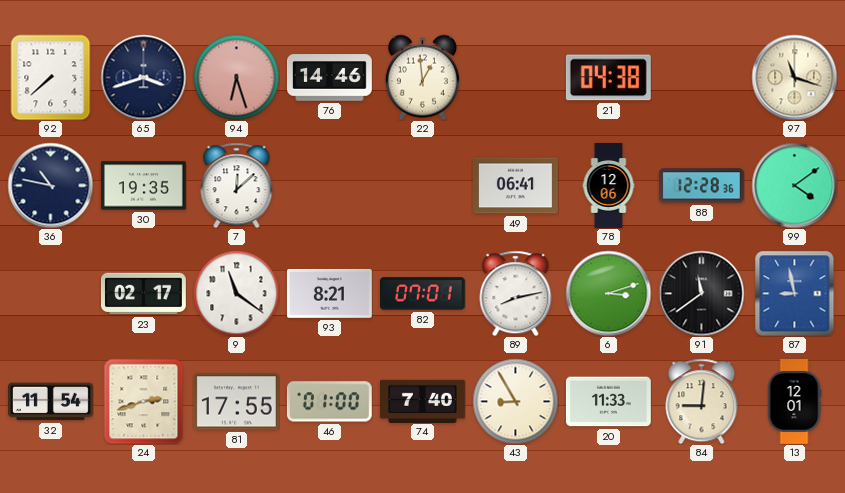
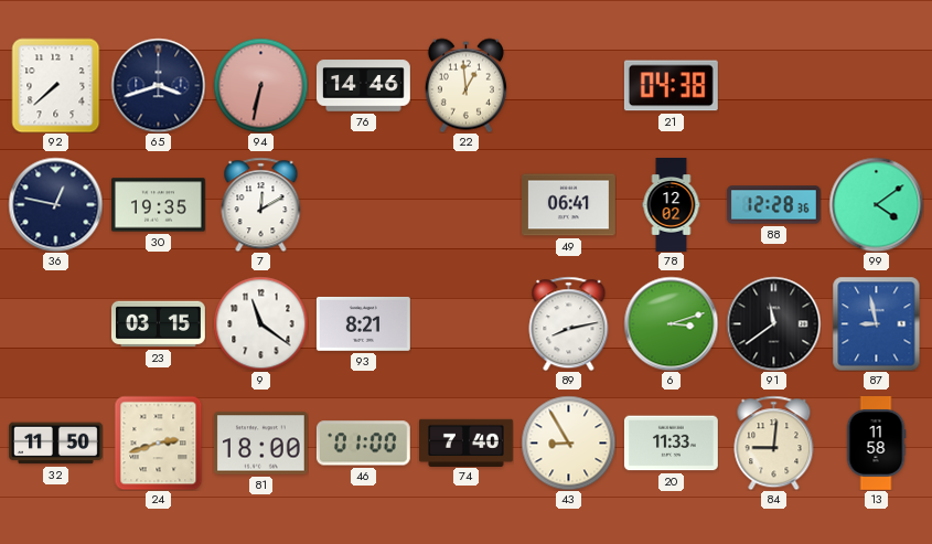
94: 6:27 -> 6:32 (260, 85)
97: 11:18 -> none (794, 77)
36: 10:47 -> 12:47 (55, 204)
7: 12:08 -> 12:10 (261, 204)
78: 12:06 -> 12:02 (672, 205)
23: 02:17 -> 03:15 (159, 324)
82: 07:01 -> none (422, 294)
32: 11:54 -> 11:50 (56, 444)
81: 17:55 -> 18:00 (260, 444)
13: 12:01 -> 11:58 (876, 444)
